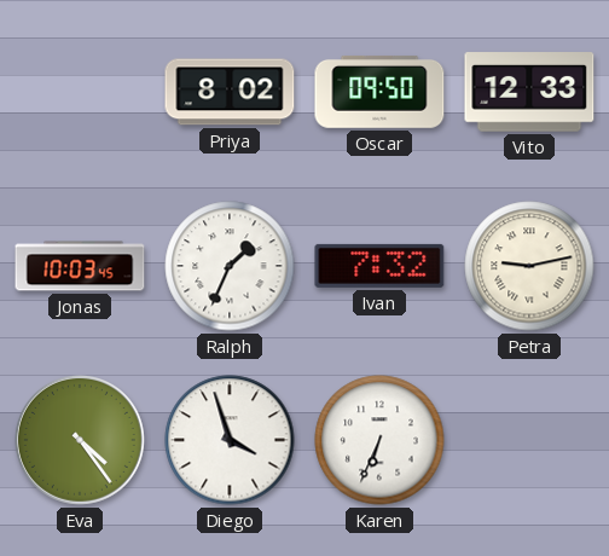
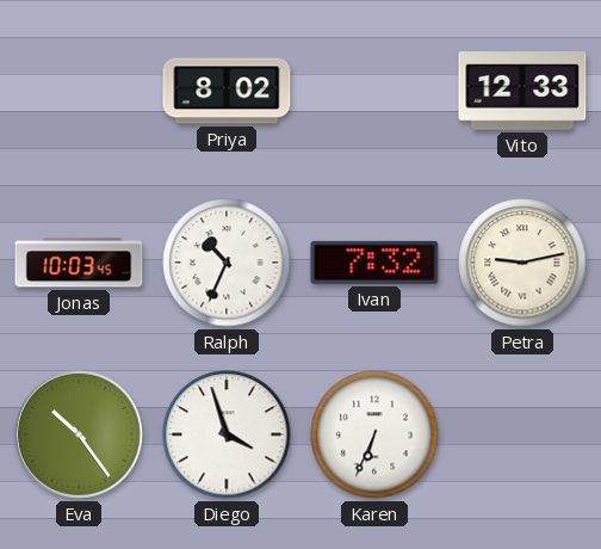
Oscar: 09:50 -> none (379, 92)
Ralph: 1:34 -> 10:34 (227, 263)
Eva: 4:24 -> 10:24 (79, 434)
